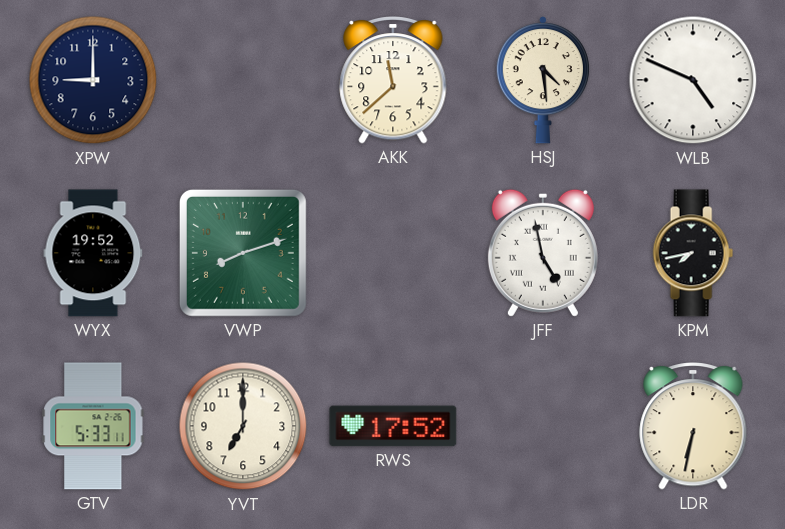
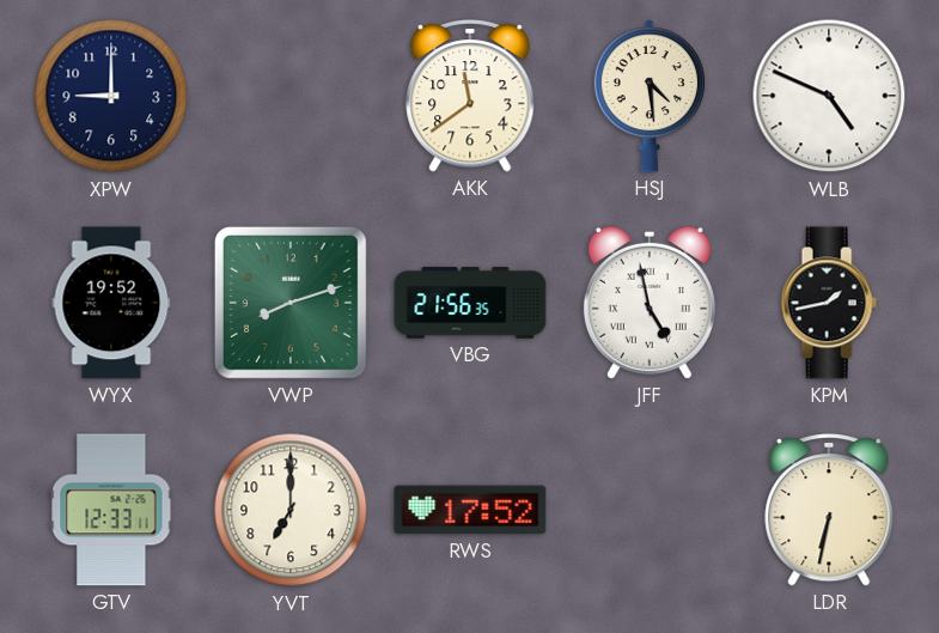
AKK: 11:38 -> 11:39 (470, 97)
VBG: none -> 21:56 (470, 303)
KPM: 7:43 -> 1:43 (829, 303)
GTV: 5:33 -> 12:33 (111, 510)
